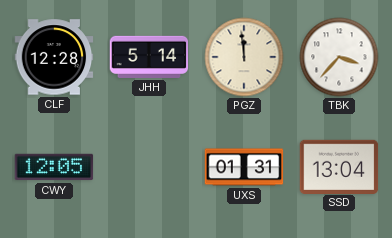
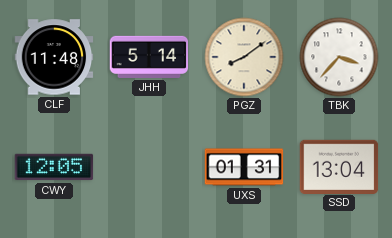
CLF: 12:28 -> 11:48 (54, 57)
PGZ: 11:59 -> 8:09 (244, 57)
